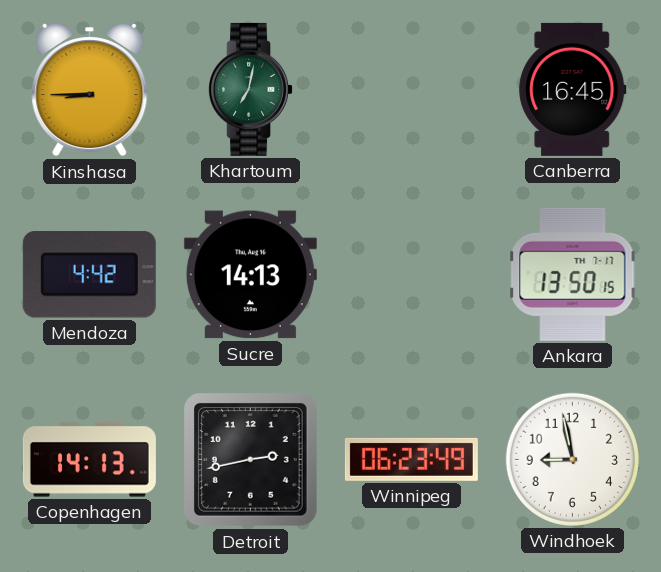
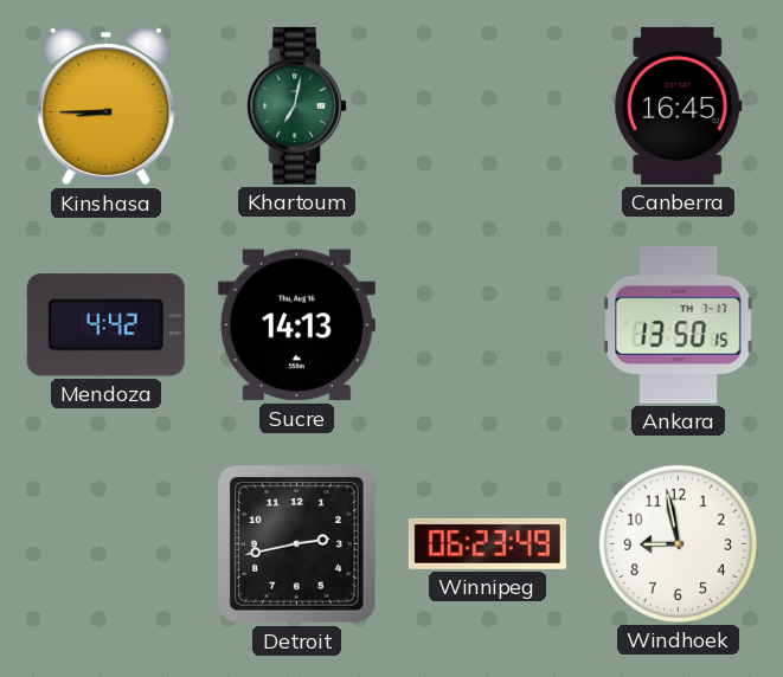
Copenhagen: 14:13 -> none (89, 460)
